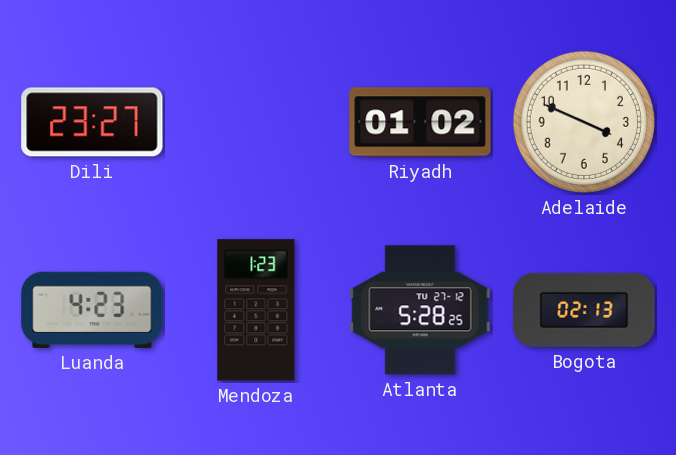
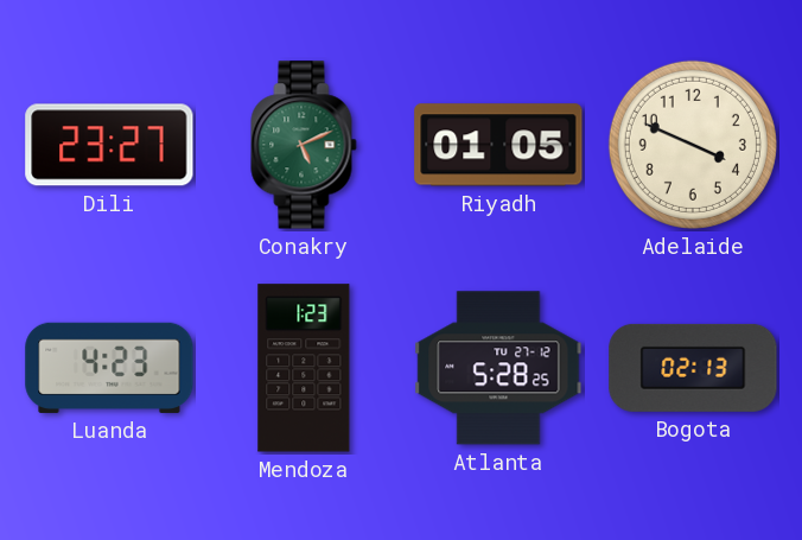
Conakry: none -> 5:11 (304, 145)
Riyadh: 01:02 -> 01:05 (498, 145)
